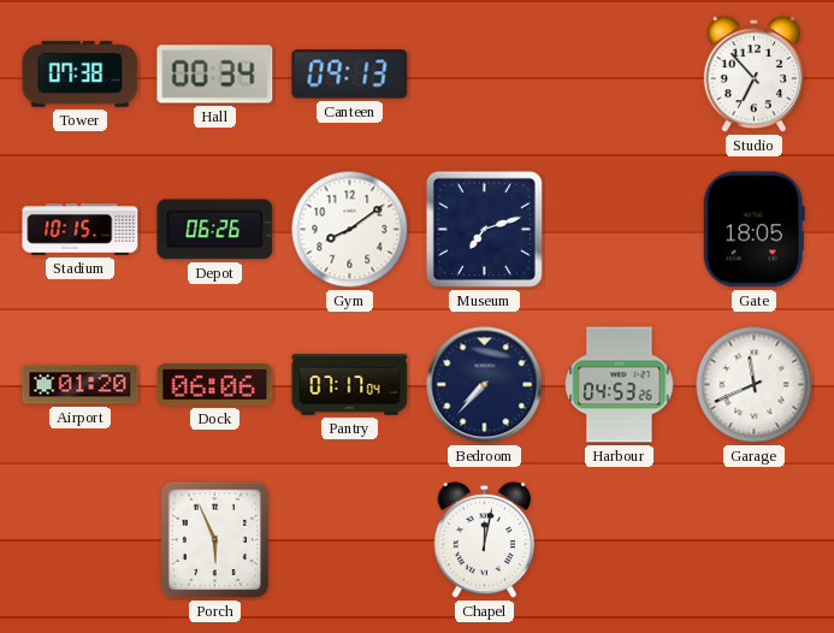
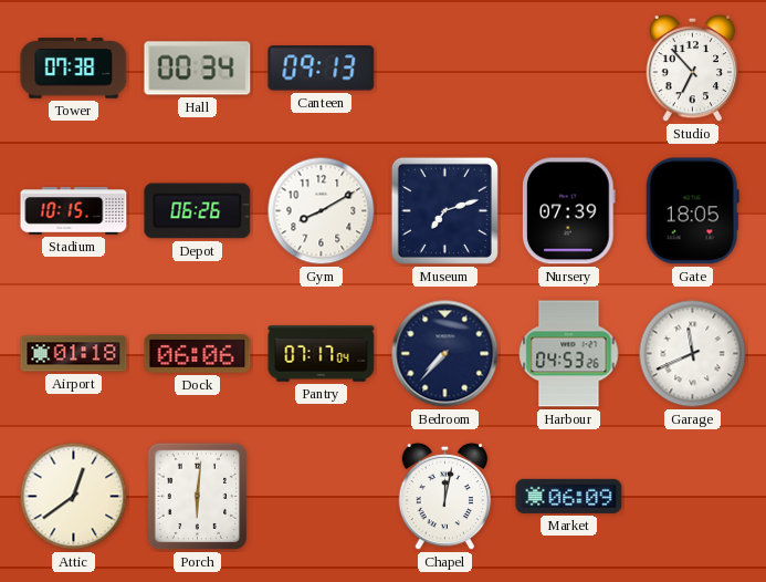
Gym: 8:09 -> 8:10 (322, 211)
Nursery: none -> 07:39 (569, 211)
Airport: 01:20 -> 01:18 (74, 354)
Attic: none -> 12:39 (74, 497)
Porch: 5:56 -> 6:01 (198, 497)
Market: none -> 06:09 (569, 496)
